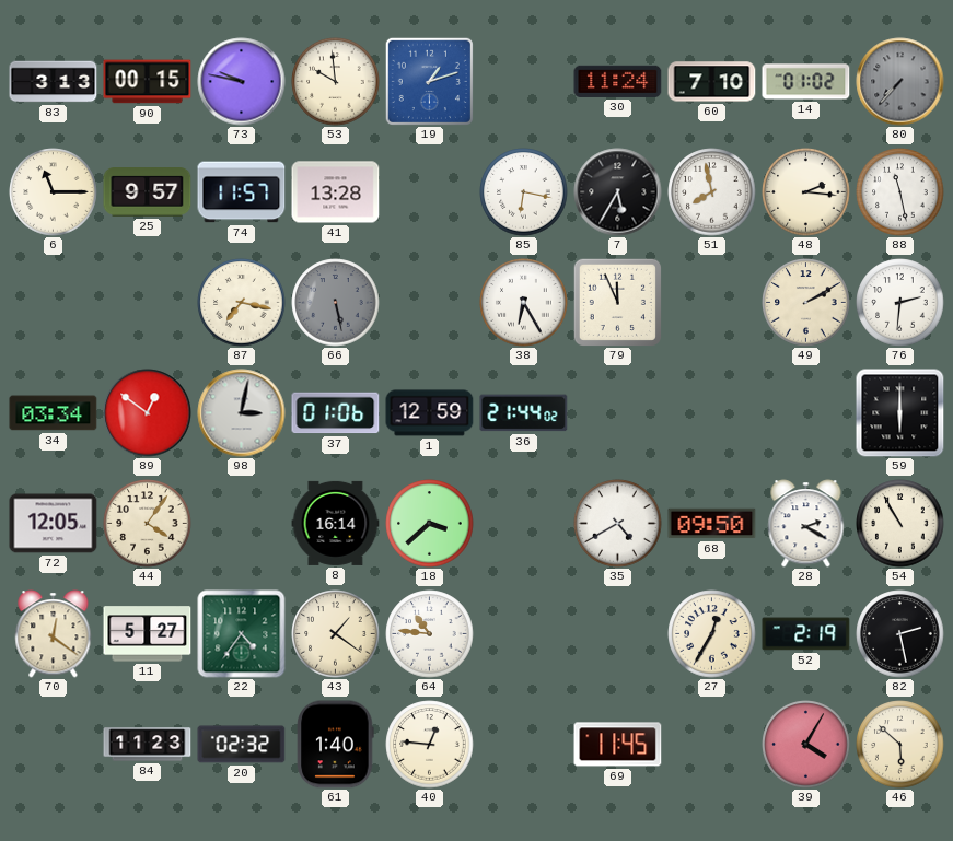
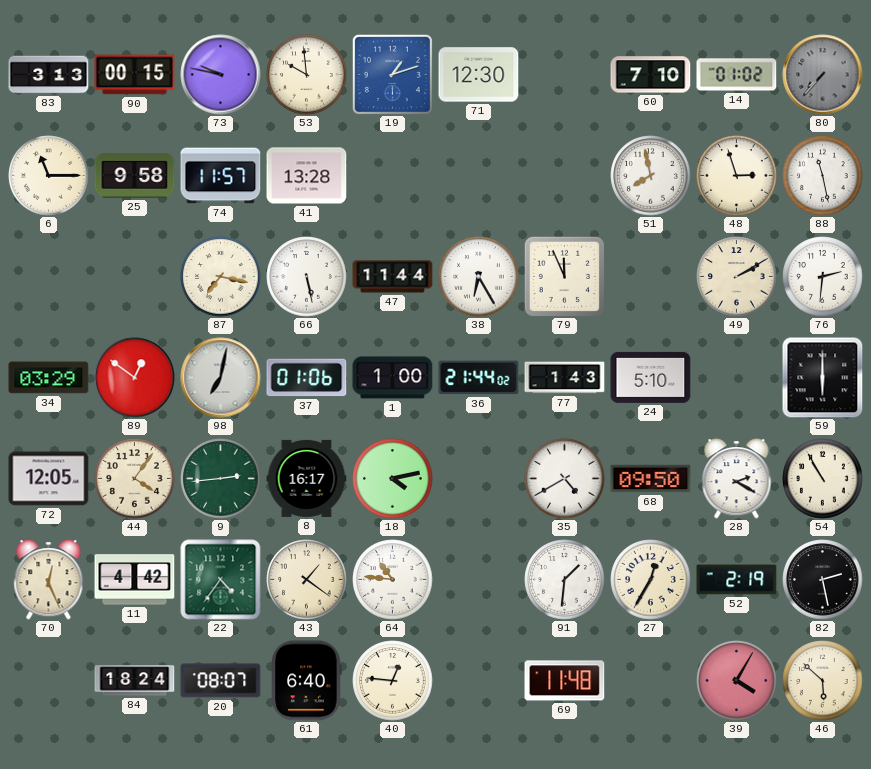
71: none -> 12:30 (479, 75)
30: 11:24 -> none (618, 81)
25: 9:57 -> 9:58 (135, 176)
85: 6:17 -> none (524, 192)
7: 5:35 -> none (618, 192)
48: 2:16 -> 2:57 (737, 176)
66 dial: grey -> white (307, 277)
47: none -> 11:44 (393, 277)
34: 03:34 -> 03:29 (49, 378)
98: 3:02 -> 7:02 (221, 378)
1: 12:59 -> 1:00 (393, 378)
77: none -> 1:43 (565, 378)
24: none -> 5:10 (651, 377)
9: none -> 2:44 (221, 479)
8: 16:14 -> 16:17 (307, 478)
18: 3:38 -> 4:13 (393, 479)
70: 12:21 -> 12:26 (49, 580)
11: 5:27 -> 4:42 (135, 580)
91: none -> 1:31 (565, 580)
84: 11:23 -> 18:24 (135, 681)
20: 02:32 -> 08:07 (221, 681)
61: 1:40 -> 6:40 (307, 681)
69: 11:45 -> 11:48 (565, 681)
